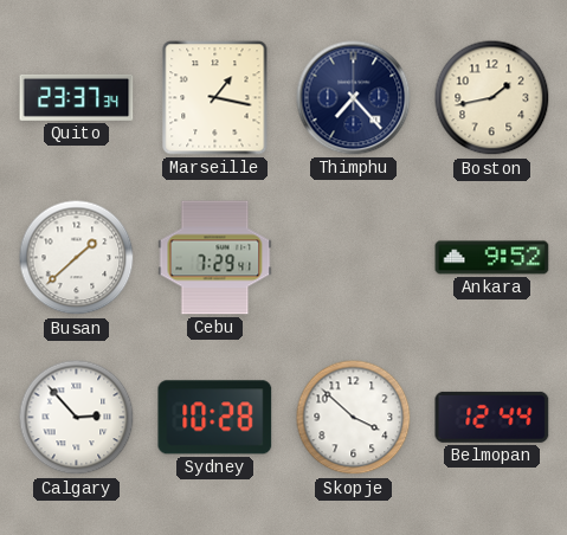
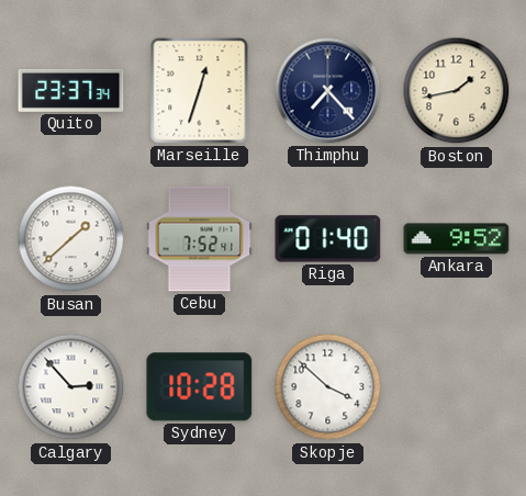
Marseille: 1:17 -> 12:33 (200, 91)
Cebu: 7:29 -> 7:52 (200, 239)
Riga: none -> 01:40 (328, 239)
Belmopan: 12:44 -> none (492, 417)
